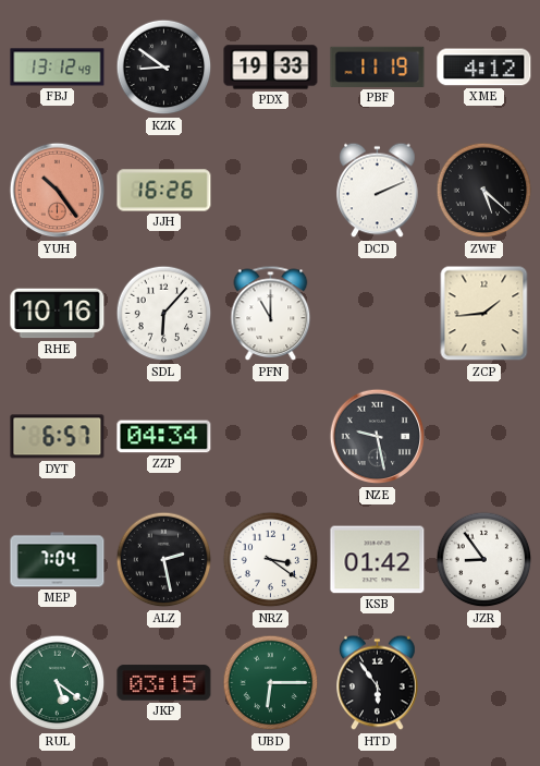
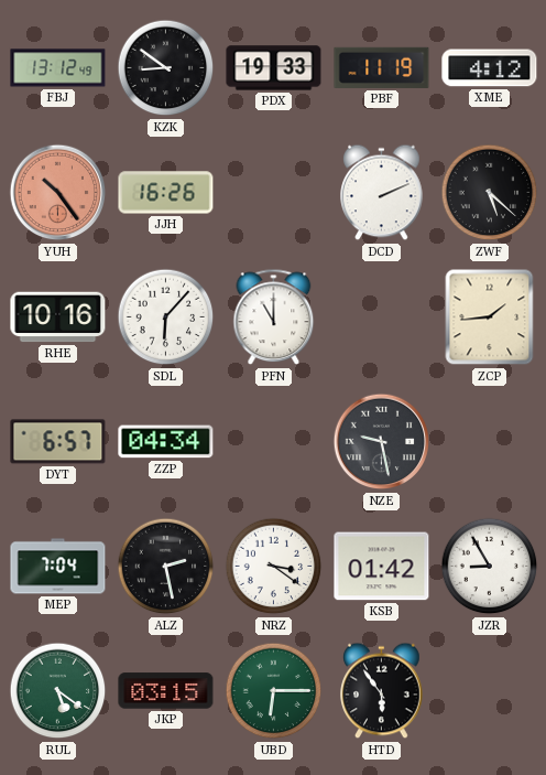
JZR: 8:54 -> 8:55 (490, 567)
